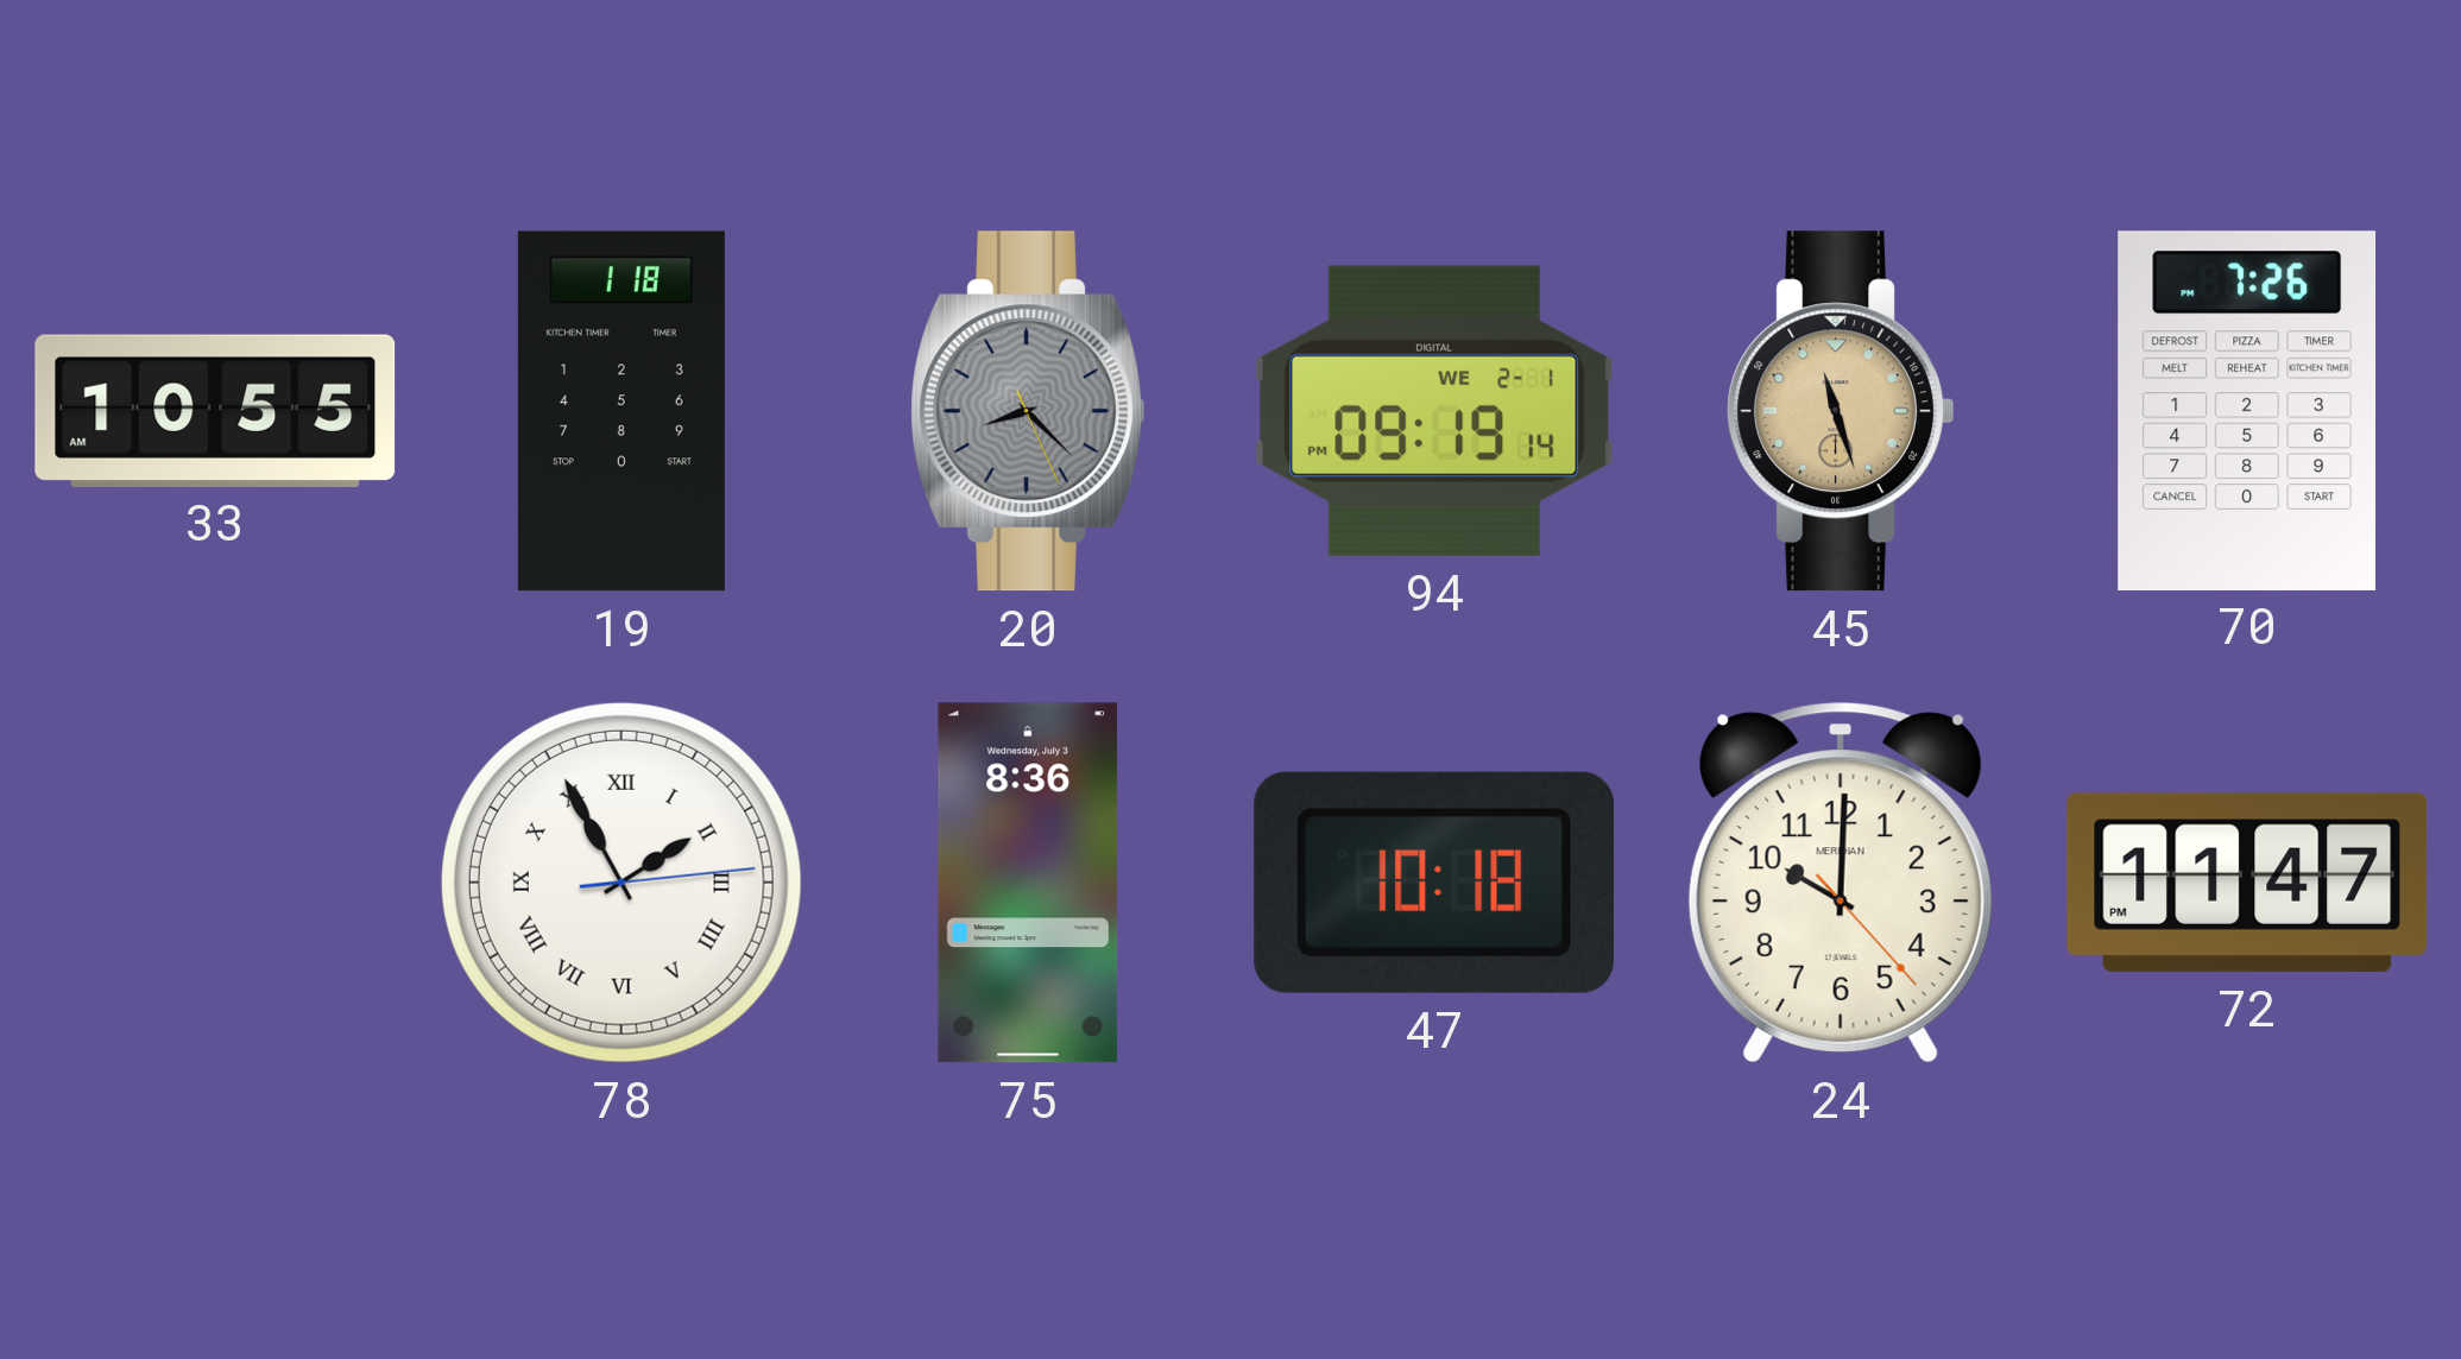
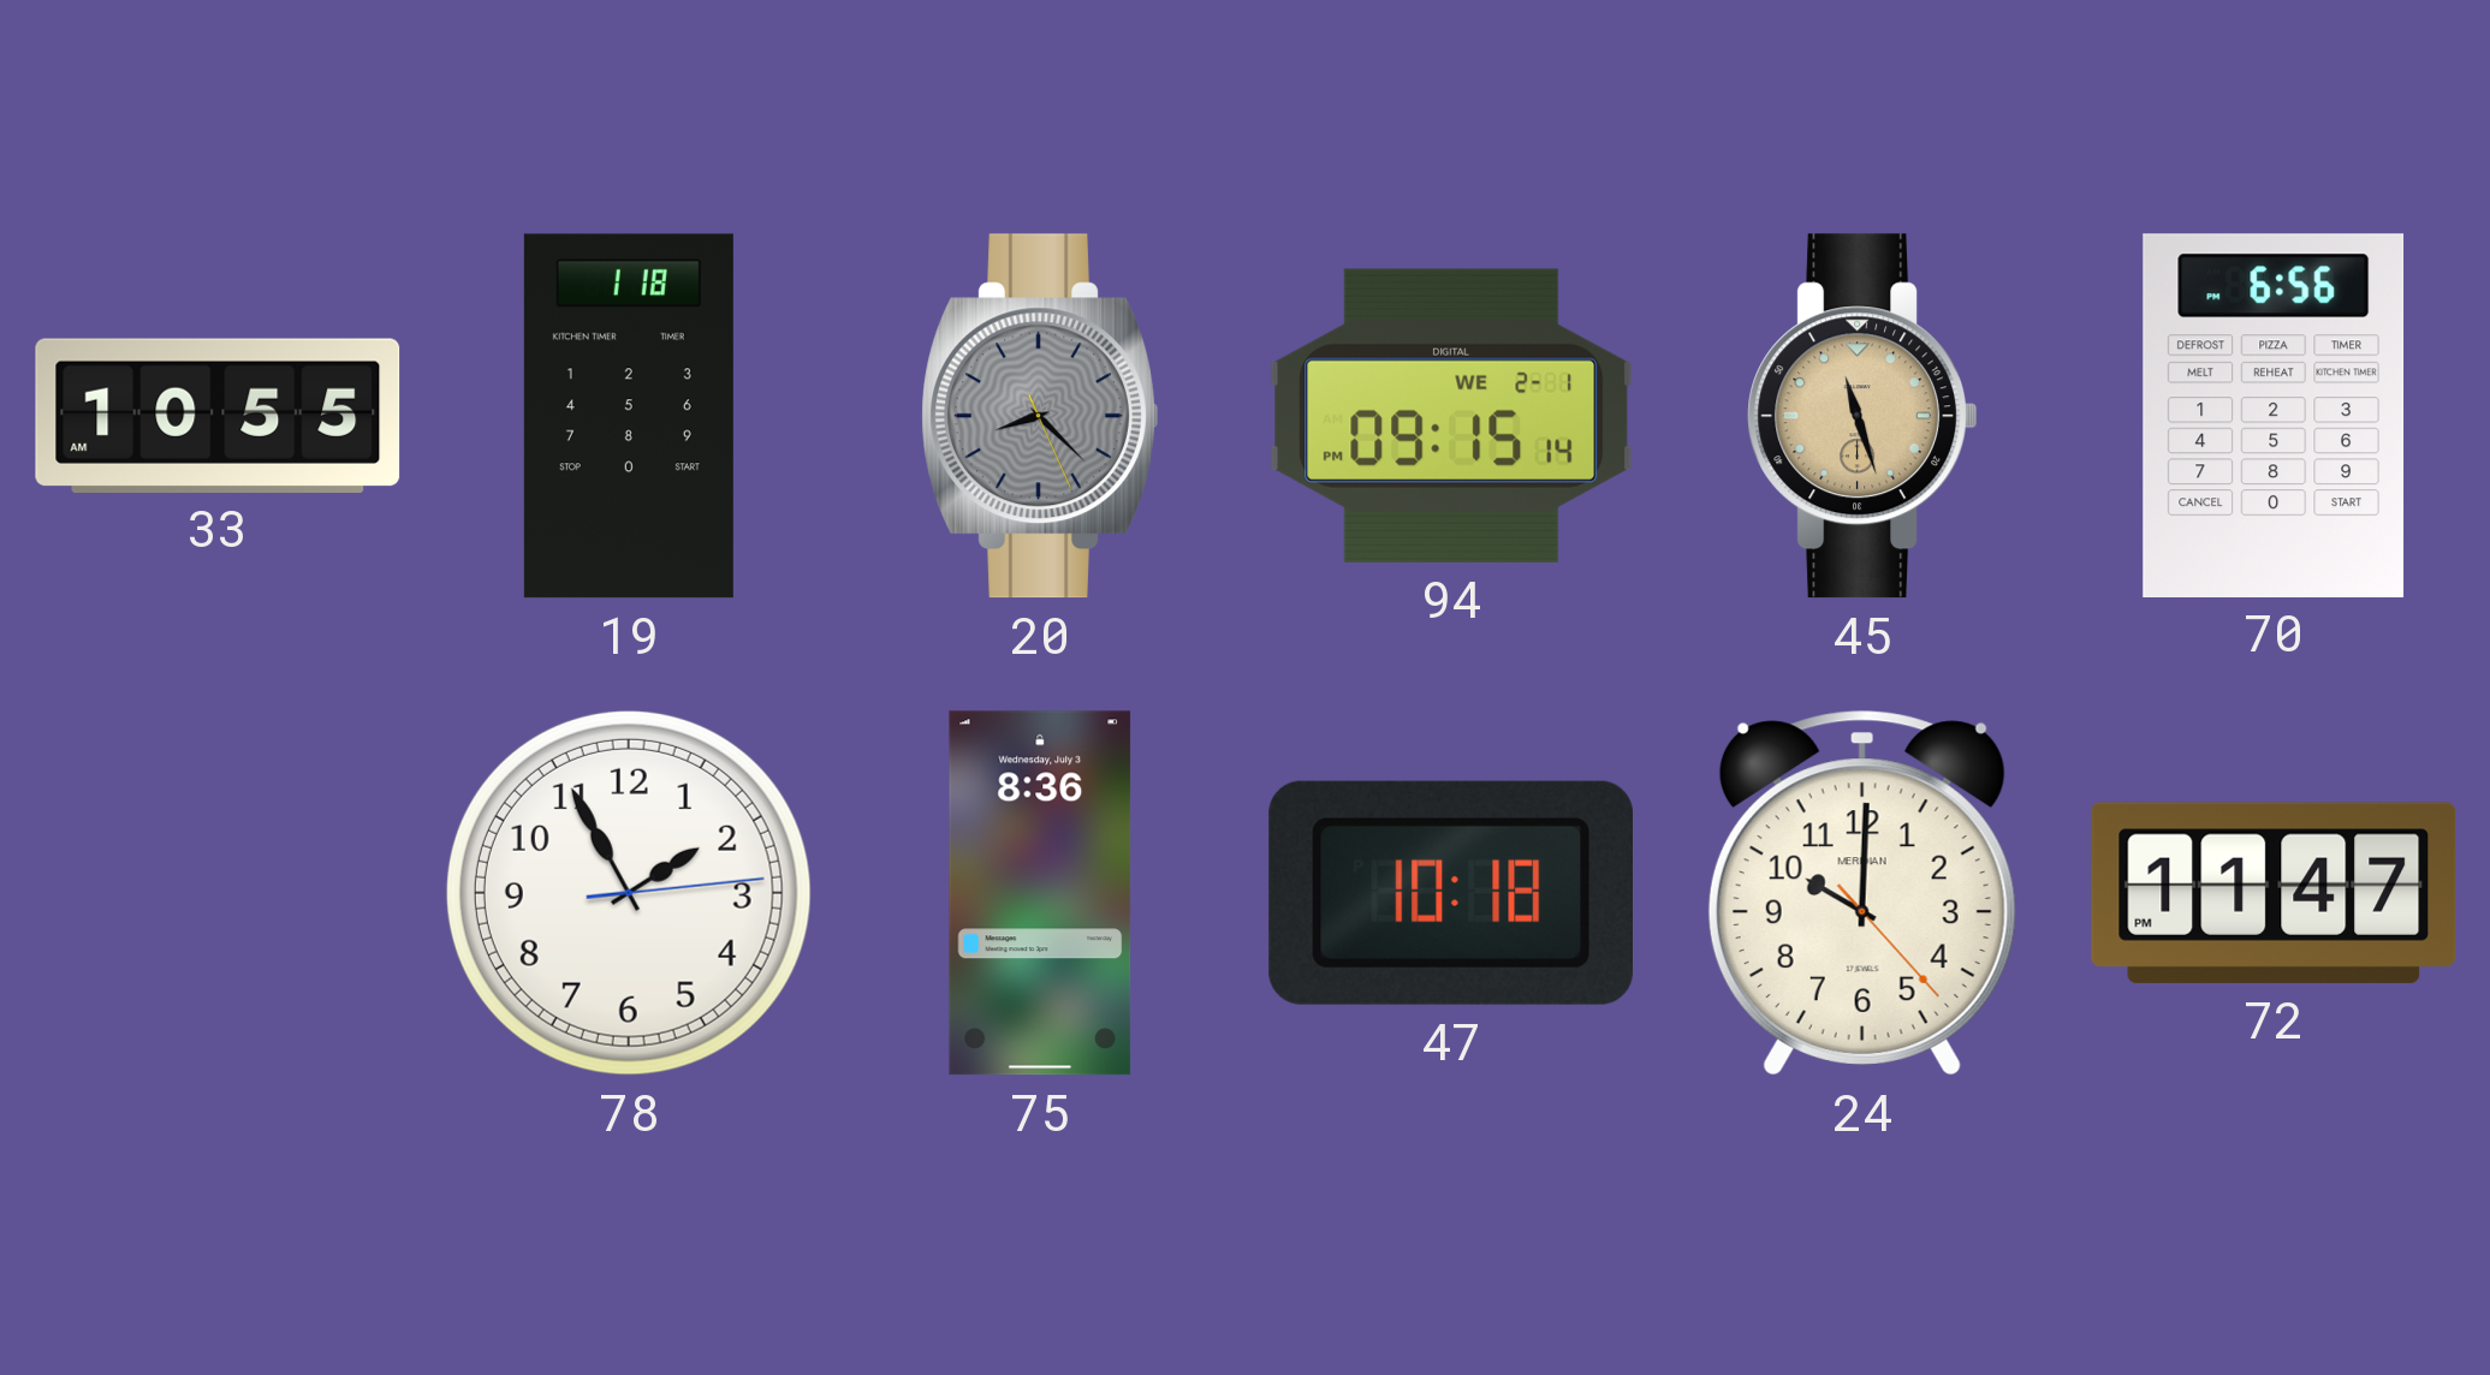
94: 09:19 -> 09:15 (1451, 416)
70: 7:26 -> 6:56 (2274, 415)
78 numerals: Roman -> Arabic (629, 893)
